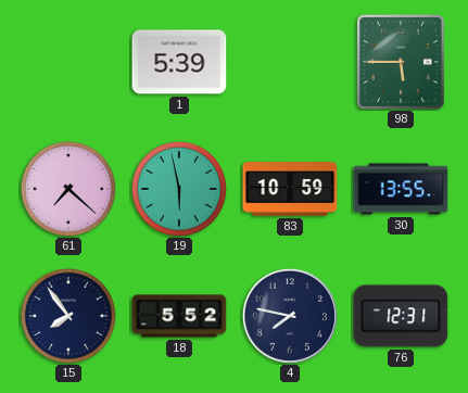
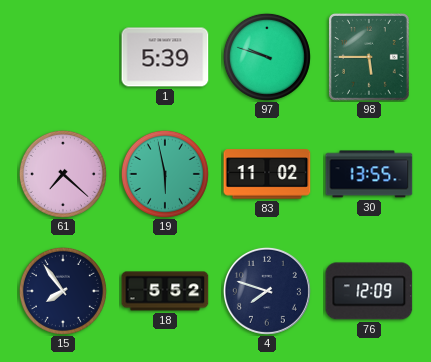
97: none -> 9:48 (267, 57)
83: 10:59 -> 11:02 (267, 174)
4: 7:47 -> 7:48 (267, 291)
76: 12:31 -> 12:09 (369, 291)
